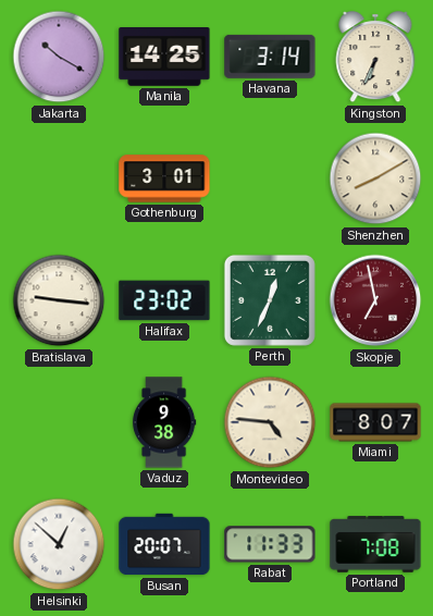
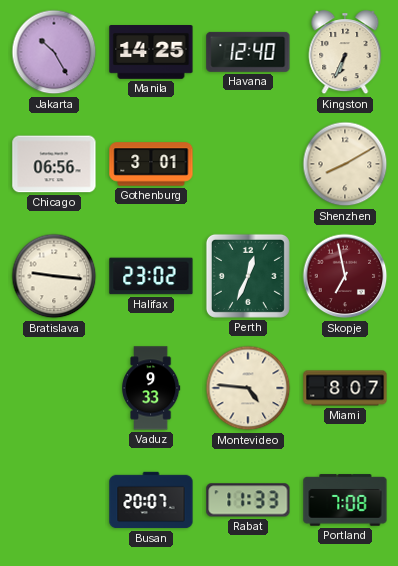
Jakarta: 10:20 -> 10:25 (54, 52)
Havana: 3:14 -> 12:40 (248, 52)
Chicago: none -> 06:56 (54, 164)
Vaduz: 9:38 -> 9:33 (151, 388)
Helsinki: 12:52 -> none (59, 544)
